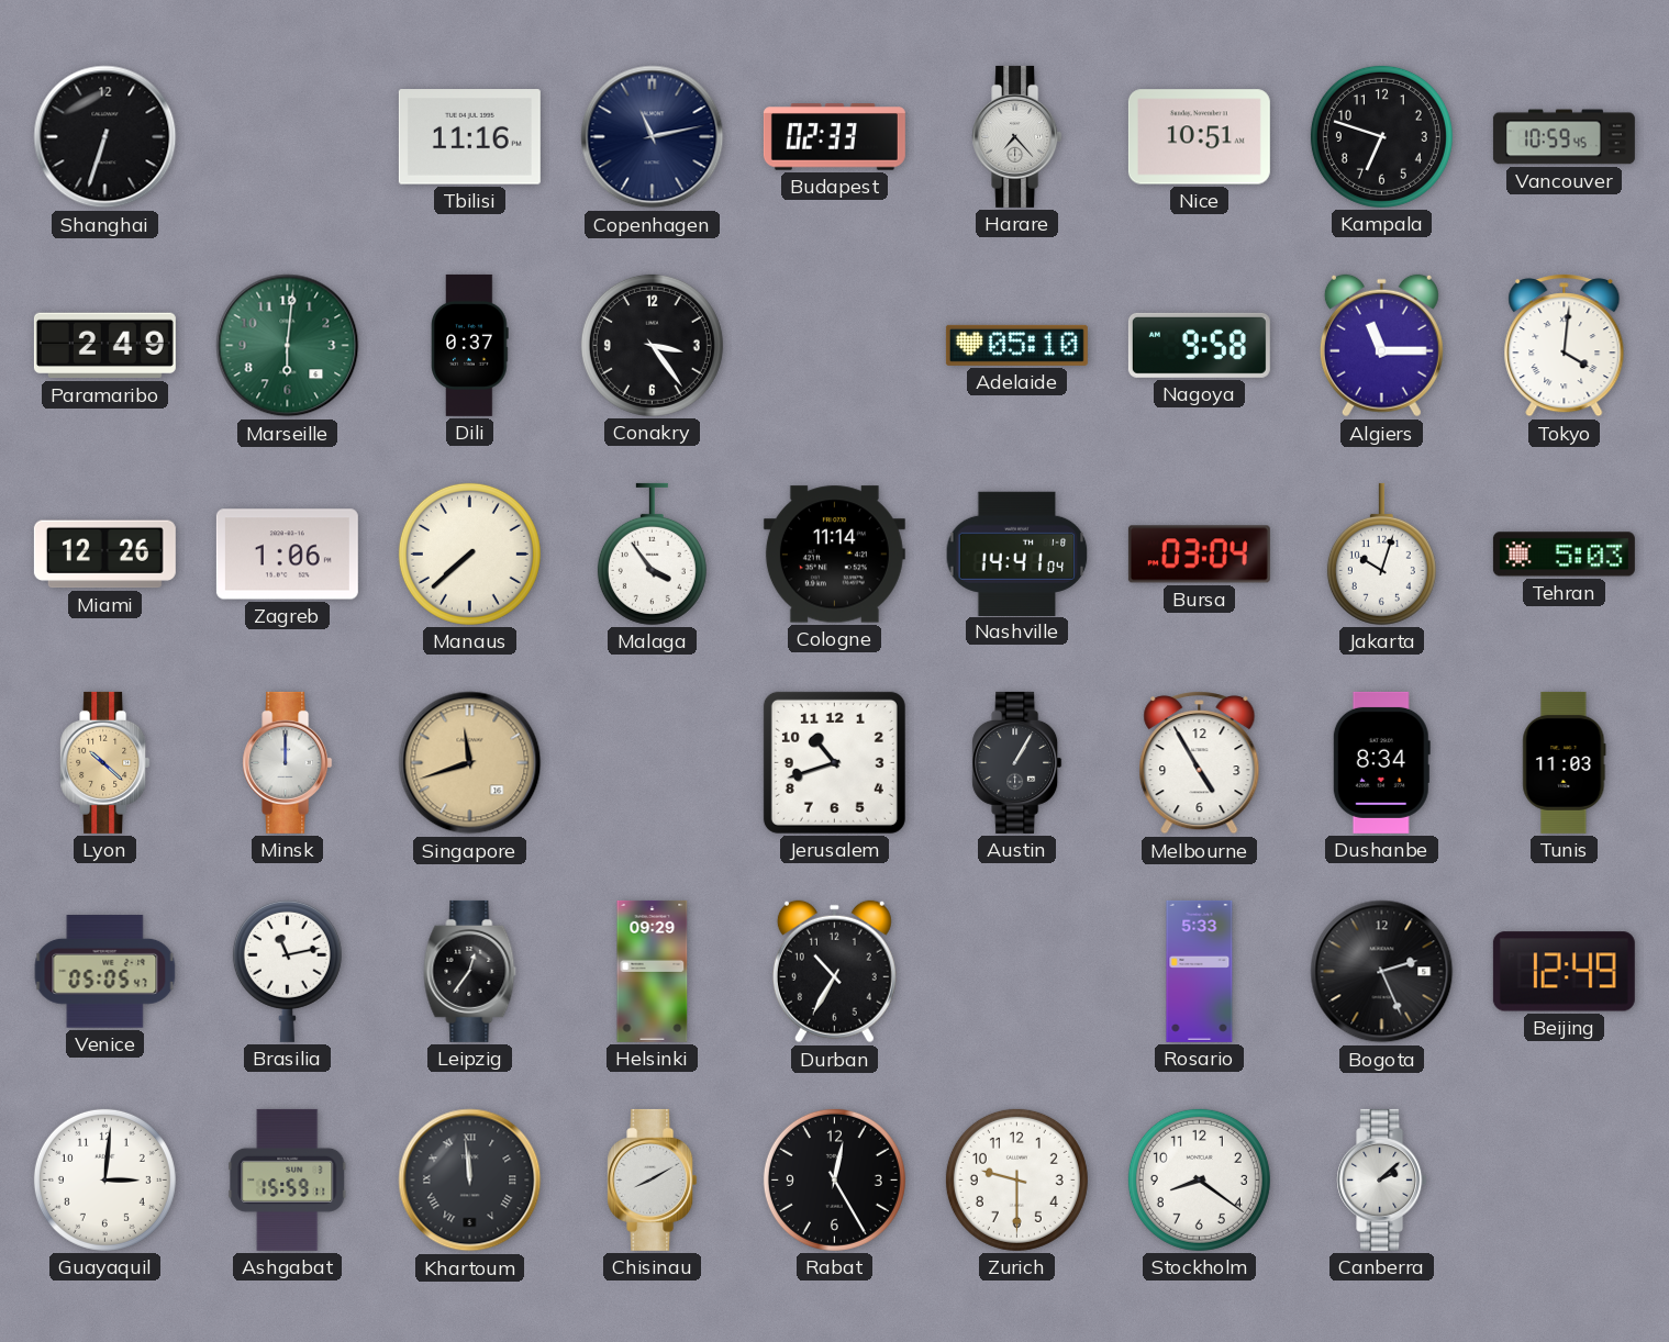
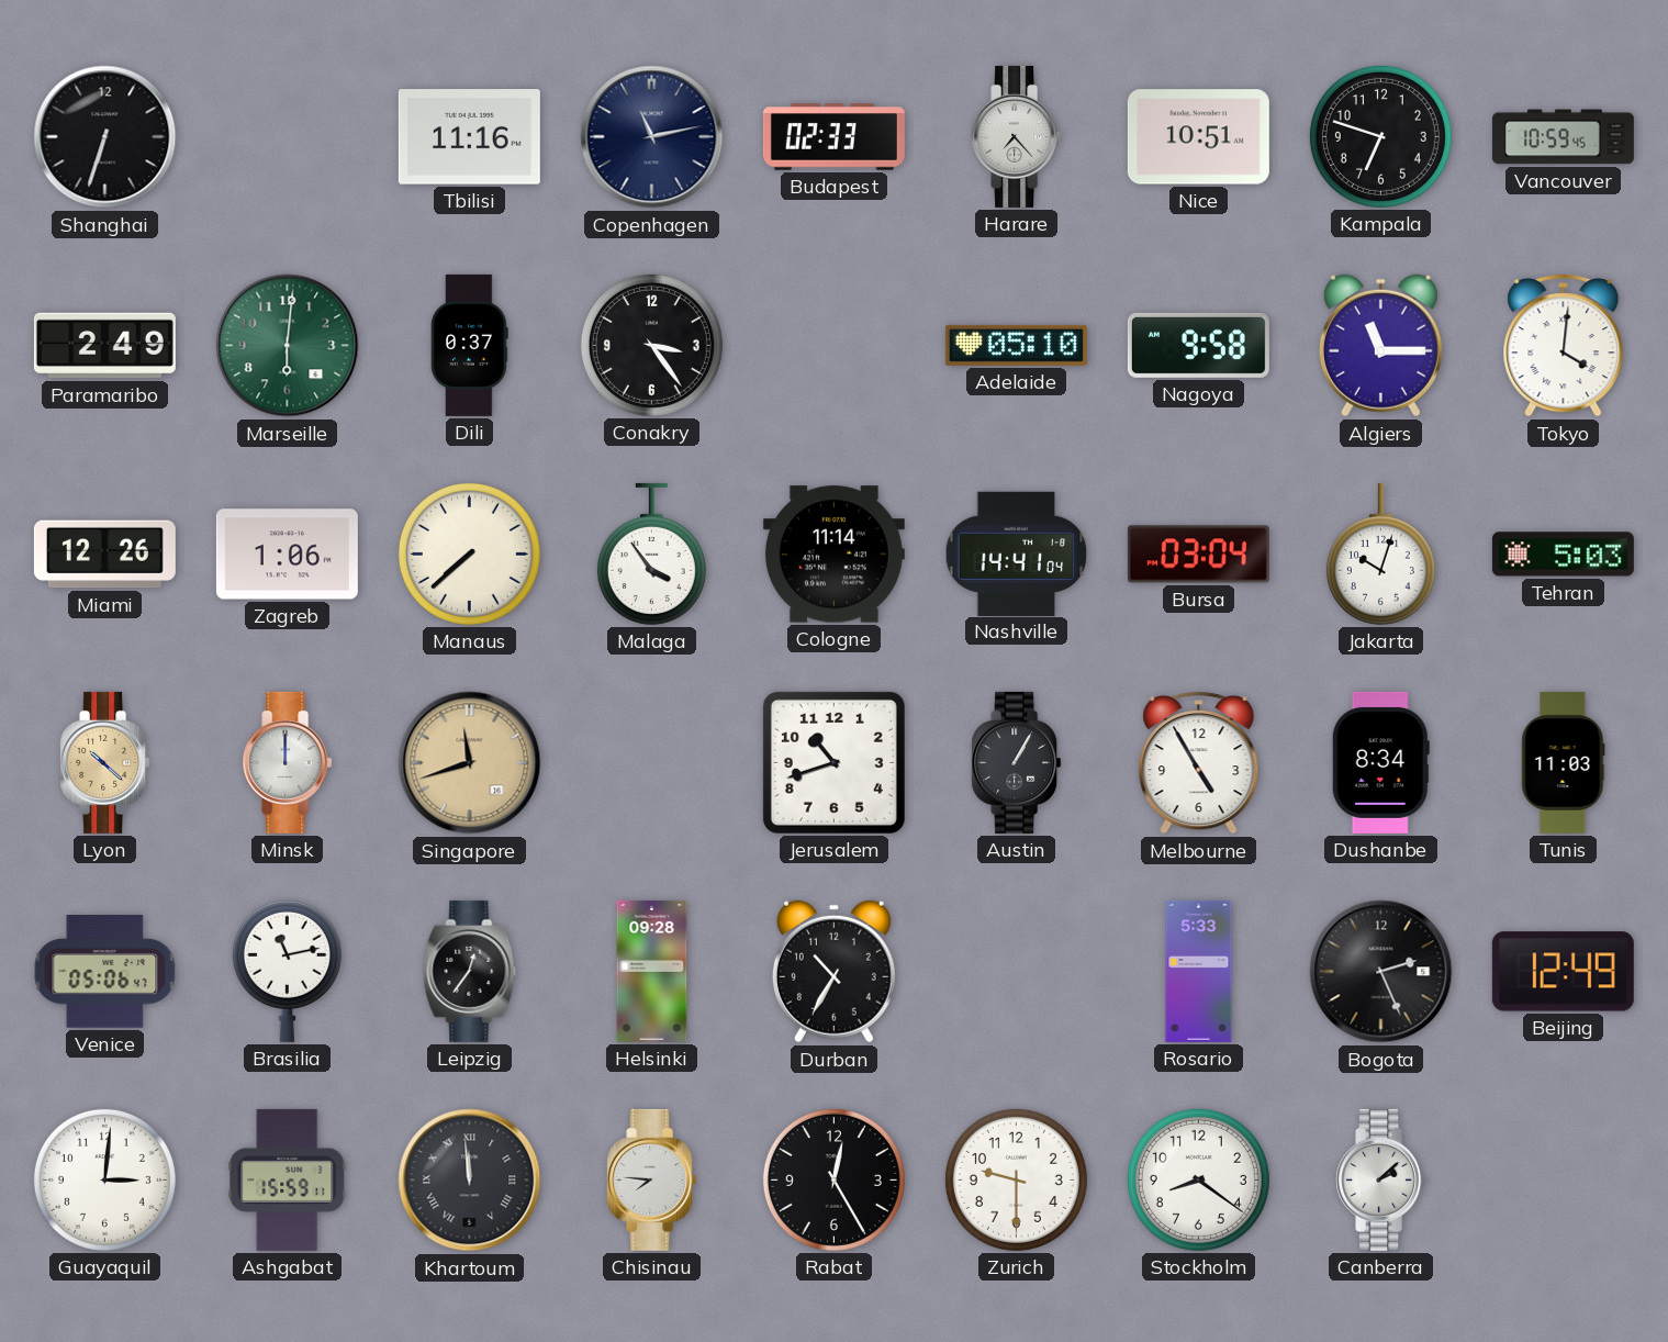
Venice: 05:05 -> 05:06 (105, 972)
Helsinki: 09:29 -> 09:28 (652, 971)
Chisinau: 8:10 -> 7:46 (652, 1179)
